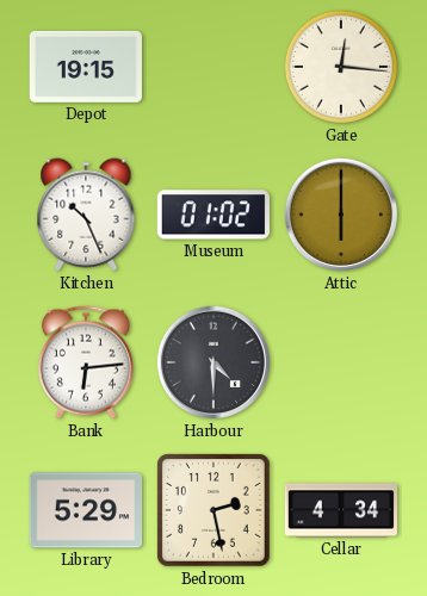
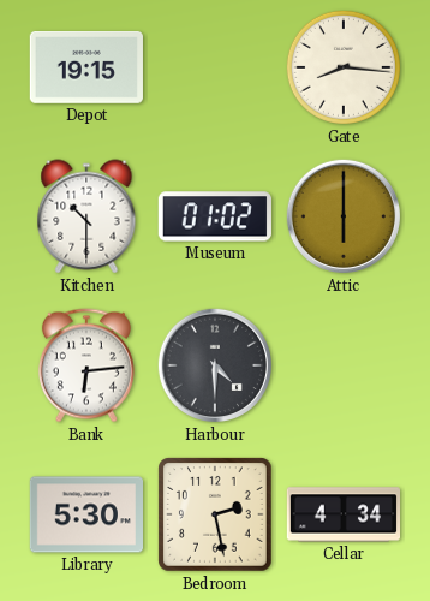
Gate: 12:16 -> 8:16 (344, 67)
Kitchen: 10:26 -> 10:30 (86, 216)
Library: 5:29 -> 5:30 (85, 514)
